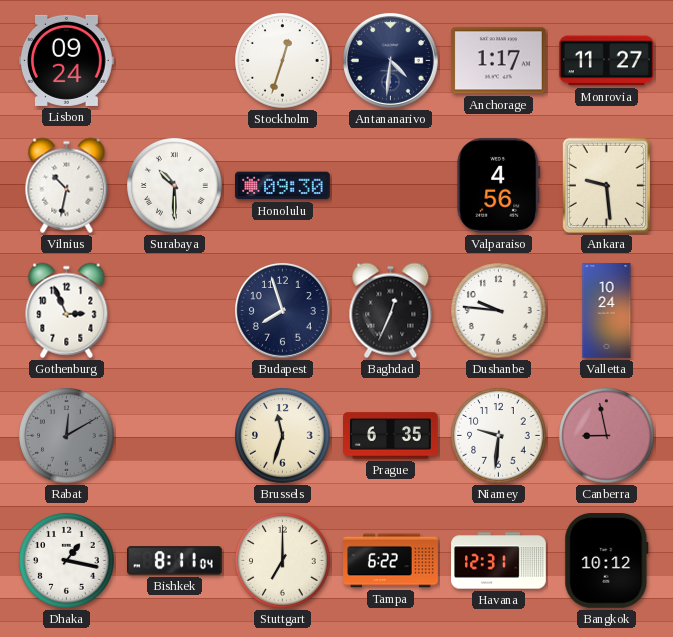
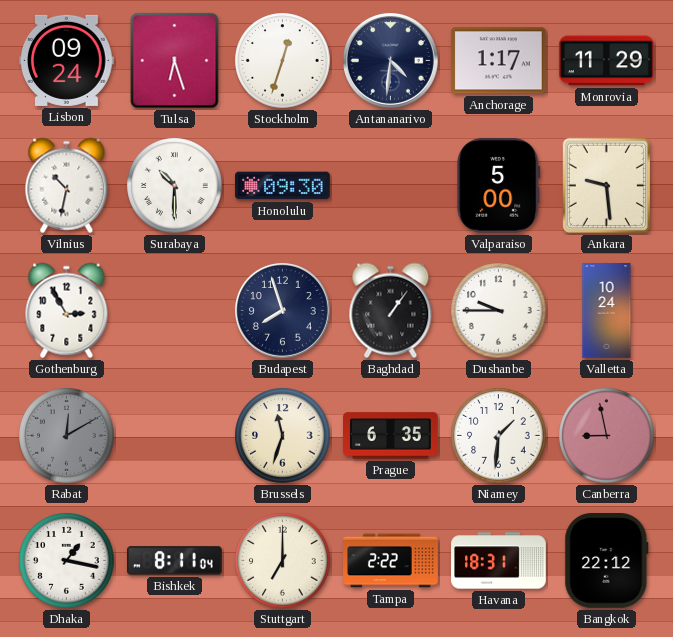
Tulsa: none -> 6:27 (175, 61)
Monrovia: 11:27 -> 11:29 (606, 61)
Valparaiso: 4:56 -> 5:00 (499, 185)
Gothenburg: 2:56 -> 2:55 (67, 311)
Baghdad: 12:34 -> 1:06 (391, 311)
Dushanbe: 9:46 -> 9:45 (499, 311)
Niamey: 9:31 -> 1:31 (499, 436)
Tampa: 6:22 -> 2:22 (391, 561)
Havana: 12:31 -> 18:31 (499, 561)
Bangkok: 10:12 -> 22:12 (607, 561)
